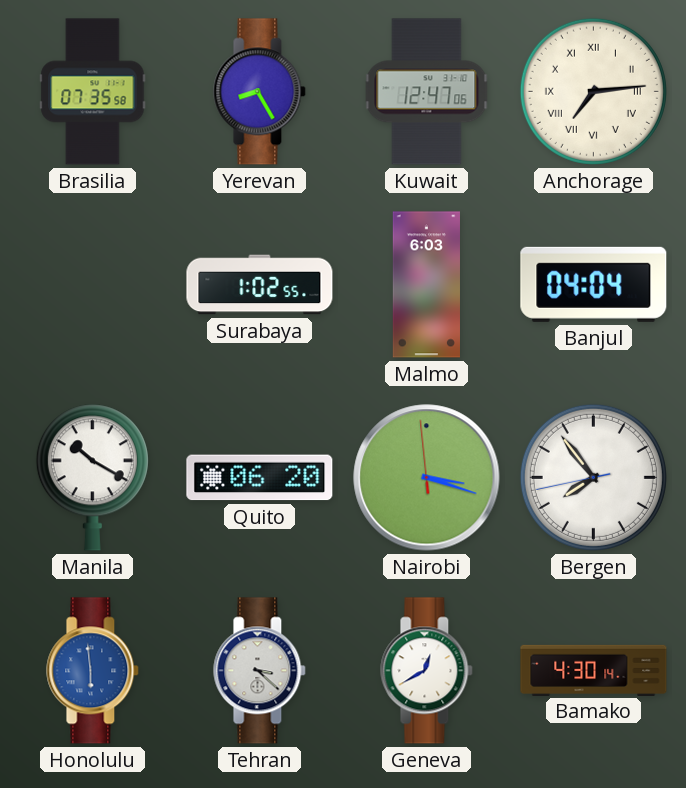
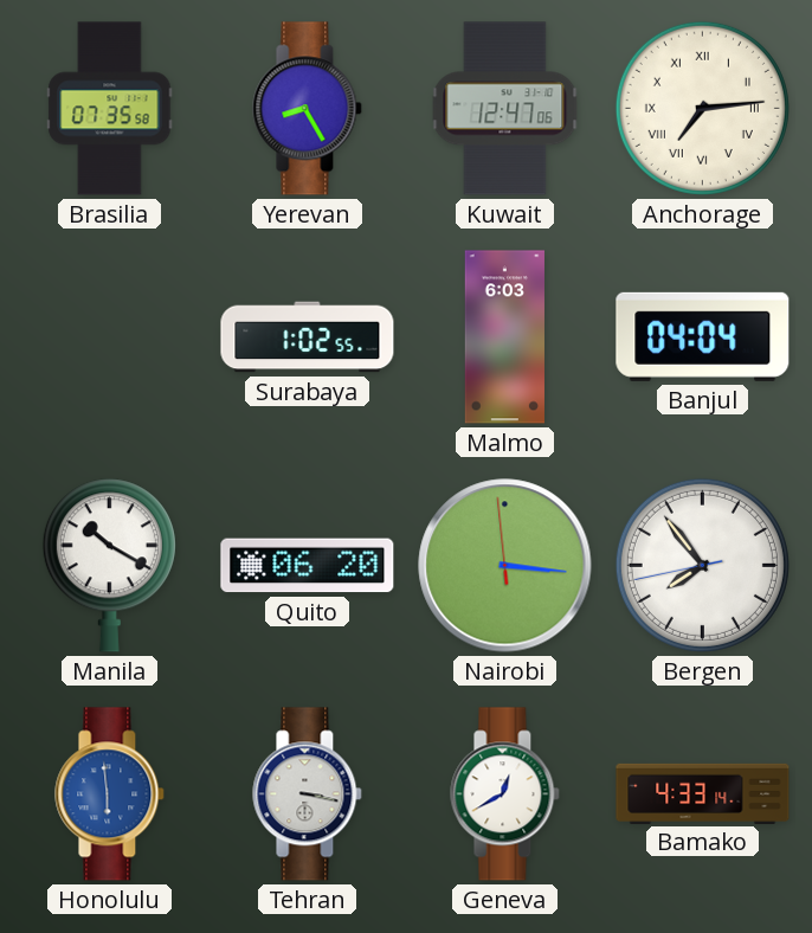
Nairobi: 3:17 -> 3:15 (505, 566)
Tehran: 3:22 -> 3:17 (308, 794)
Bamako: 4:30 -> 4:33 (703, 793)
